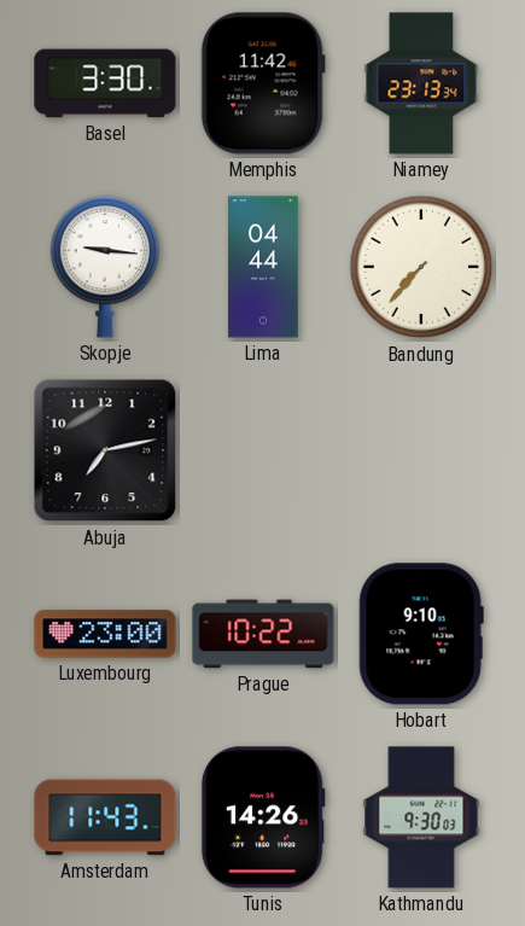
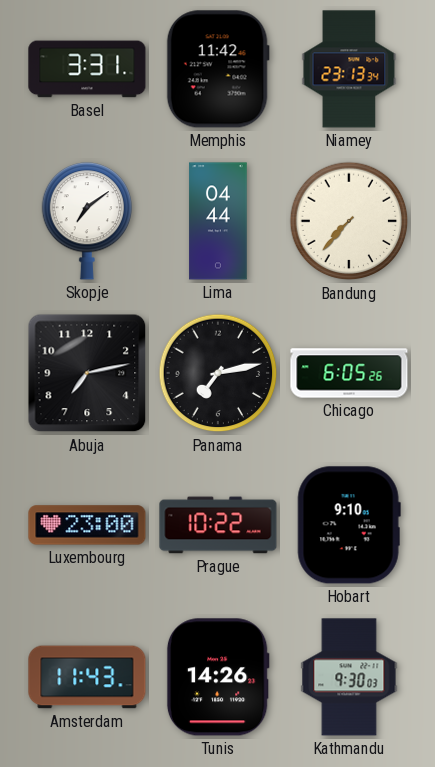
Basel: 3:30 -> 3:31 (87, 69)
Skopje: 9:16 -> 7:09 (87, 221)
Panama: none -> 7:13 (218, 373)
Chicago: none -> 6:05 (349, 373)
